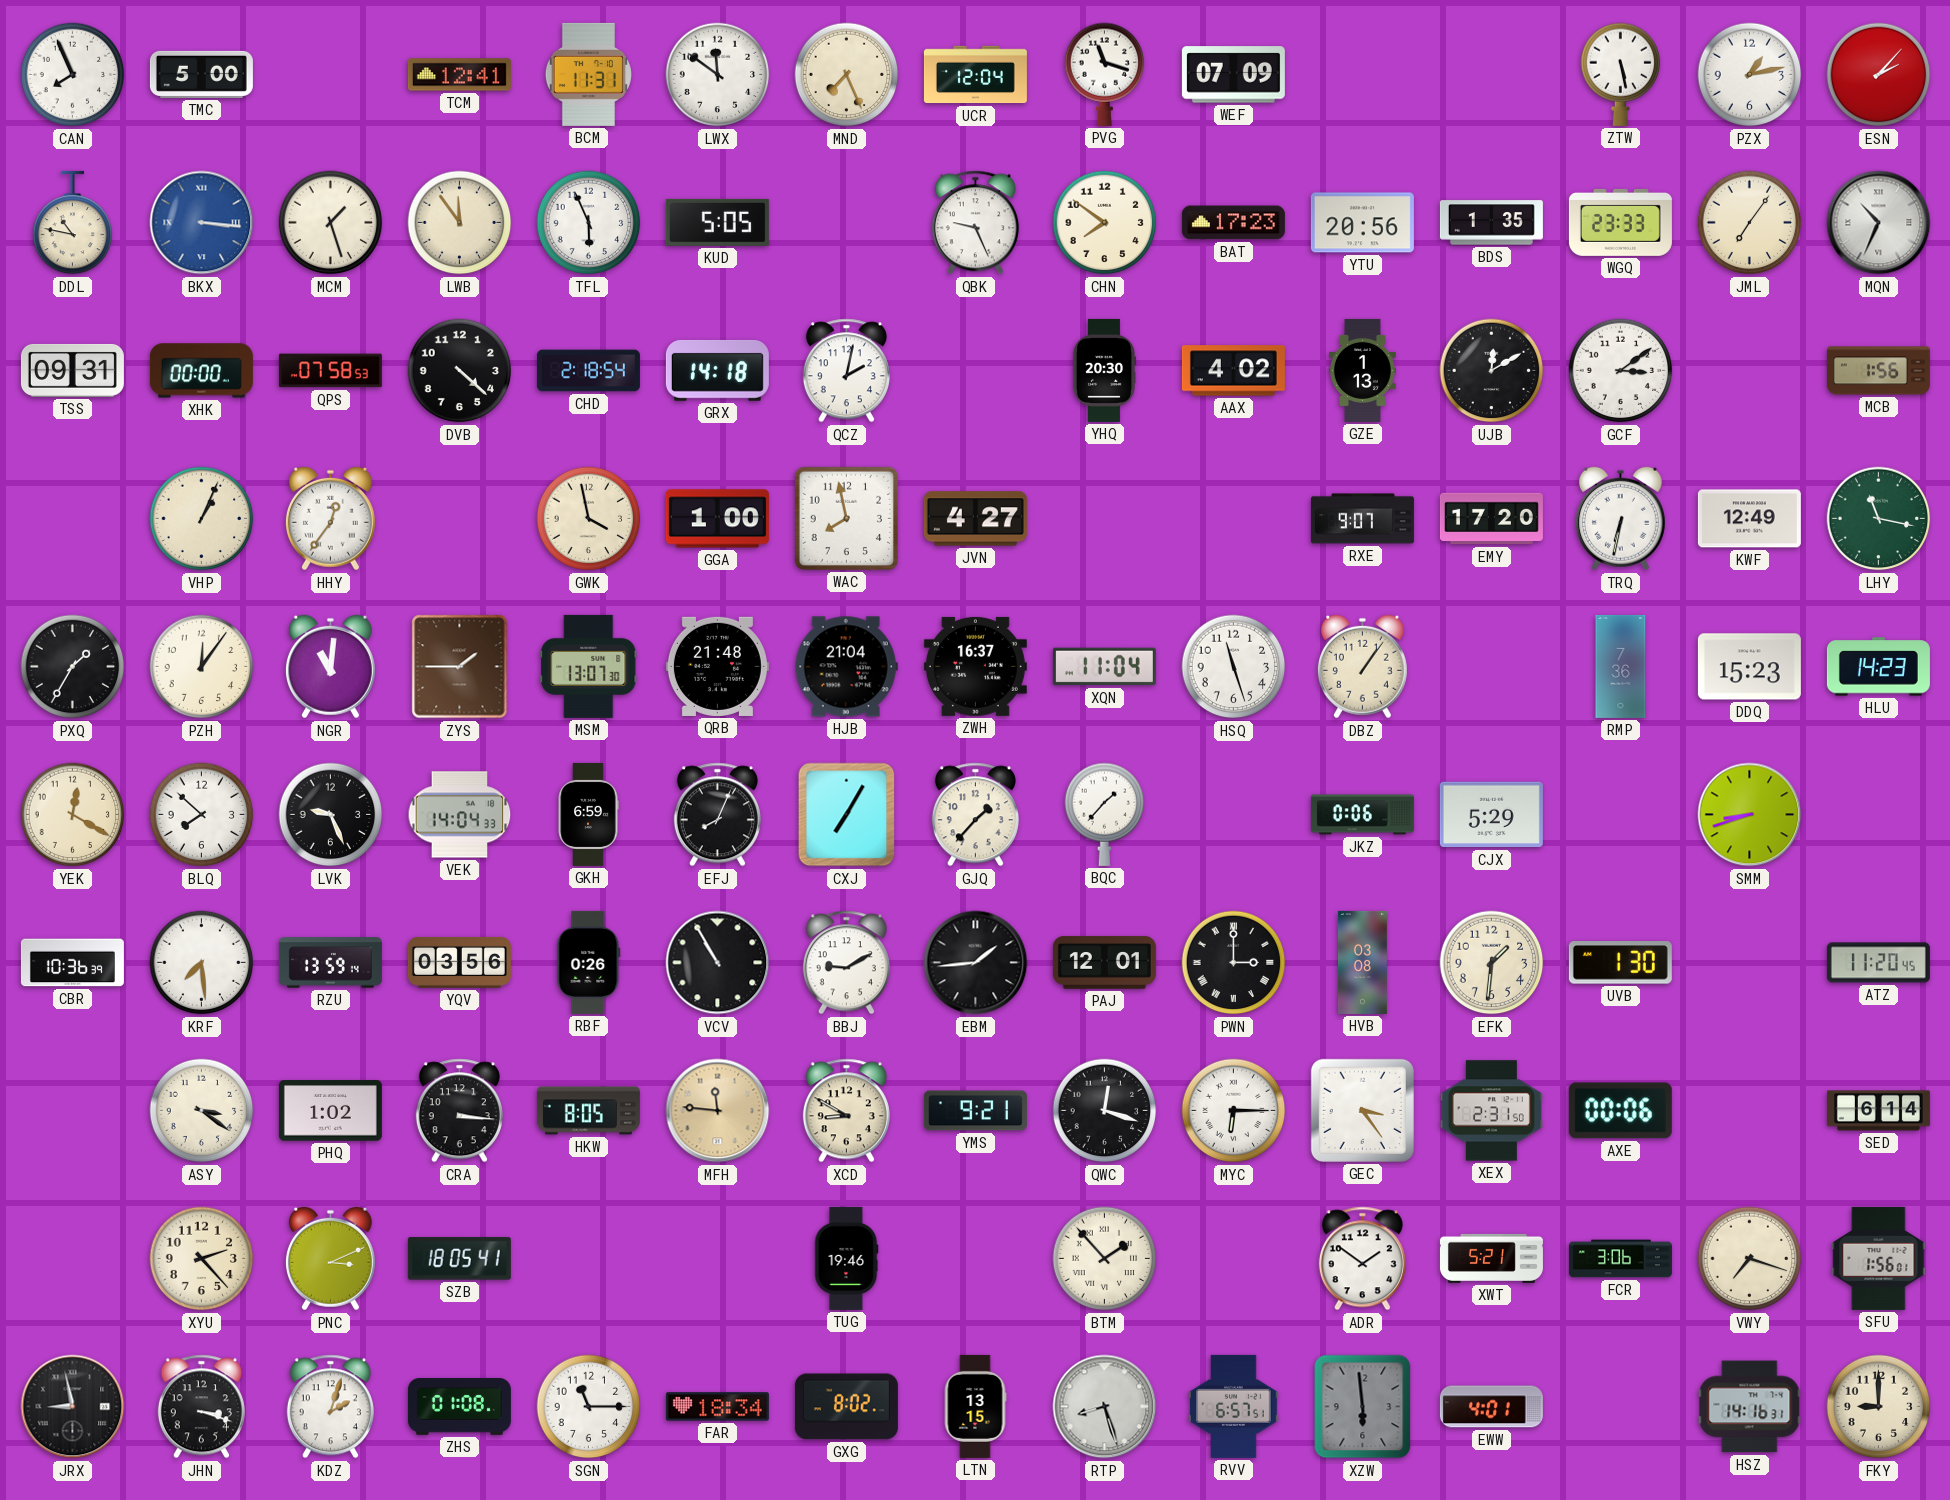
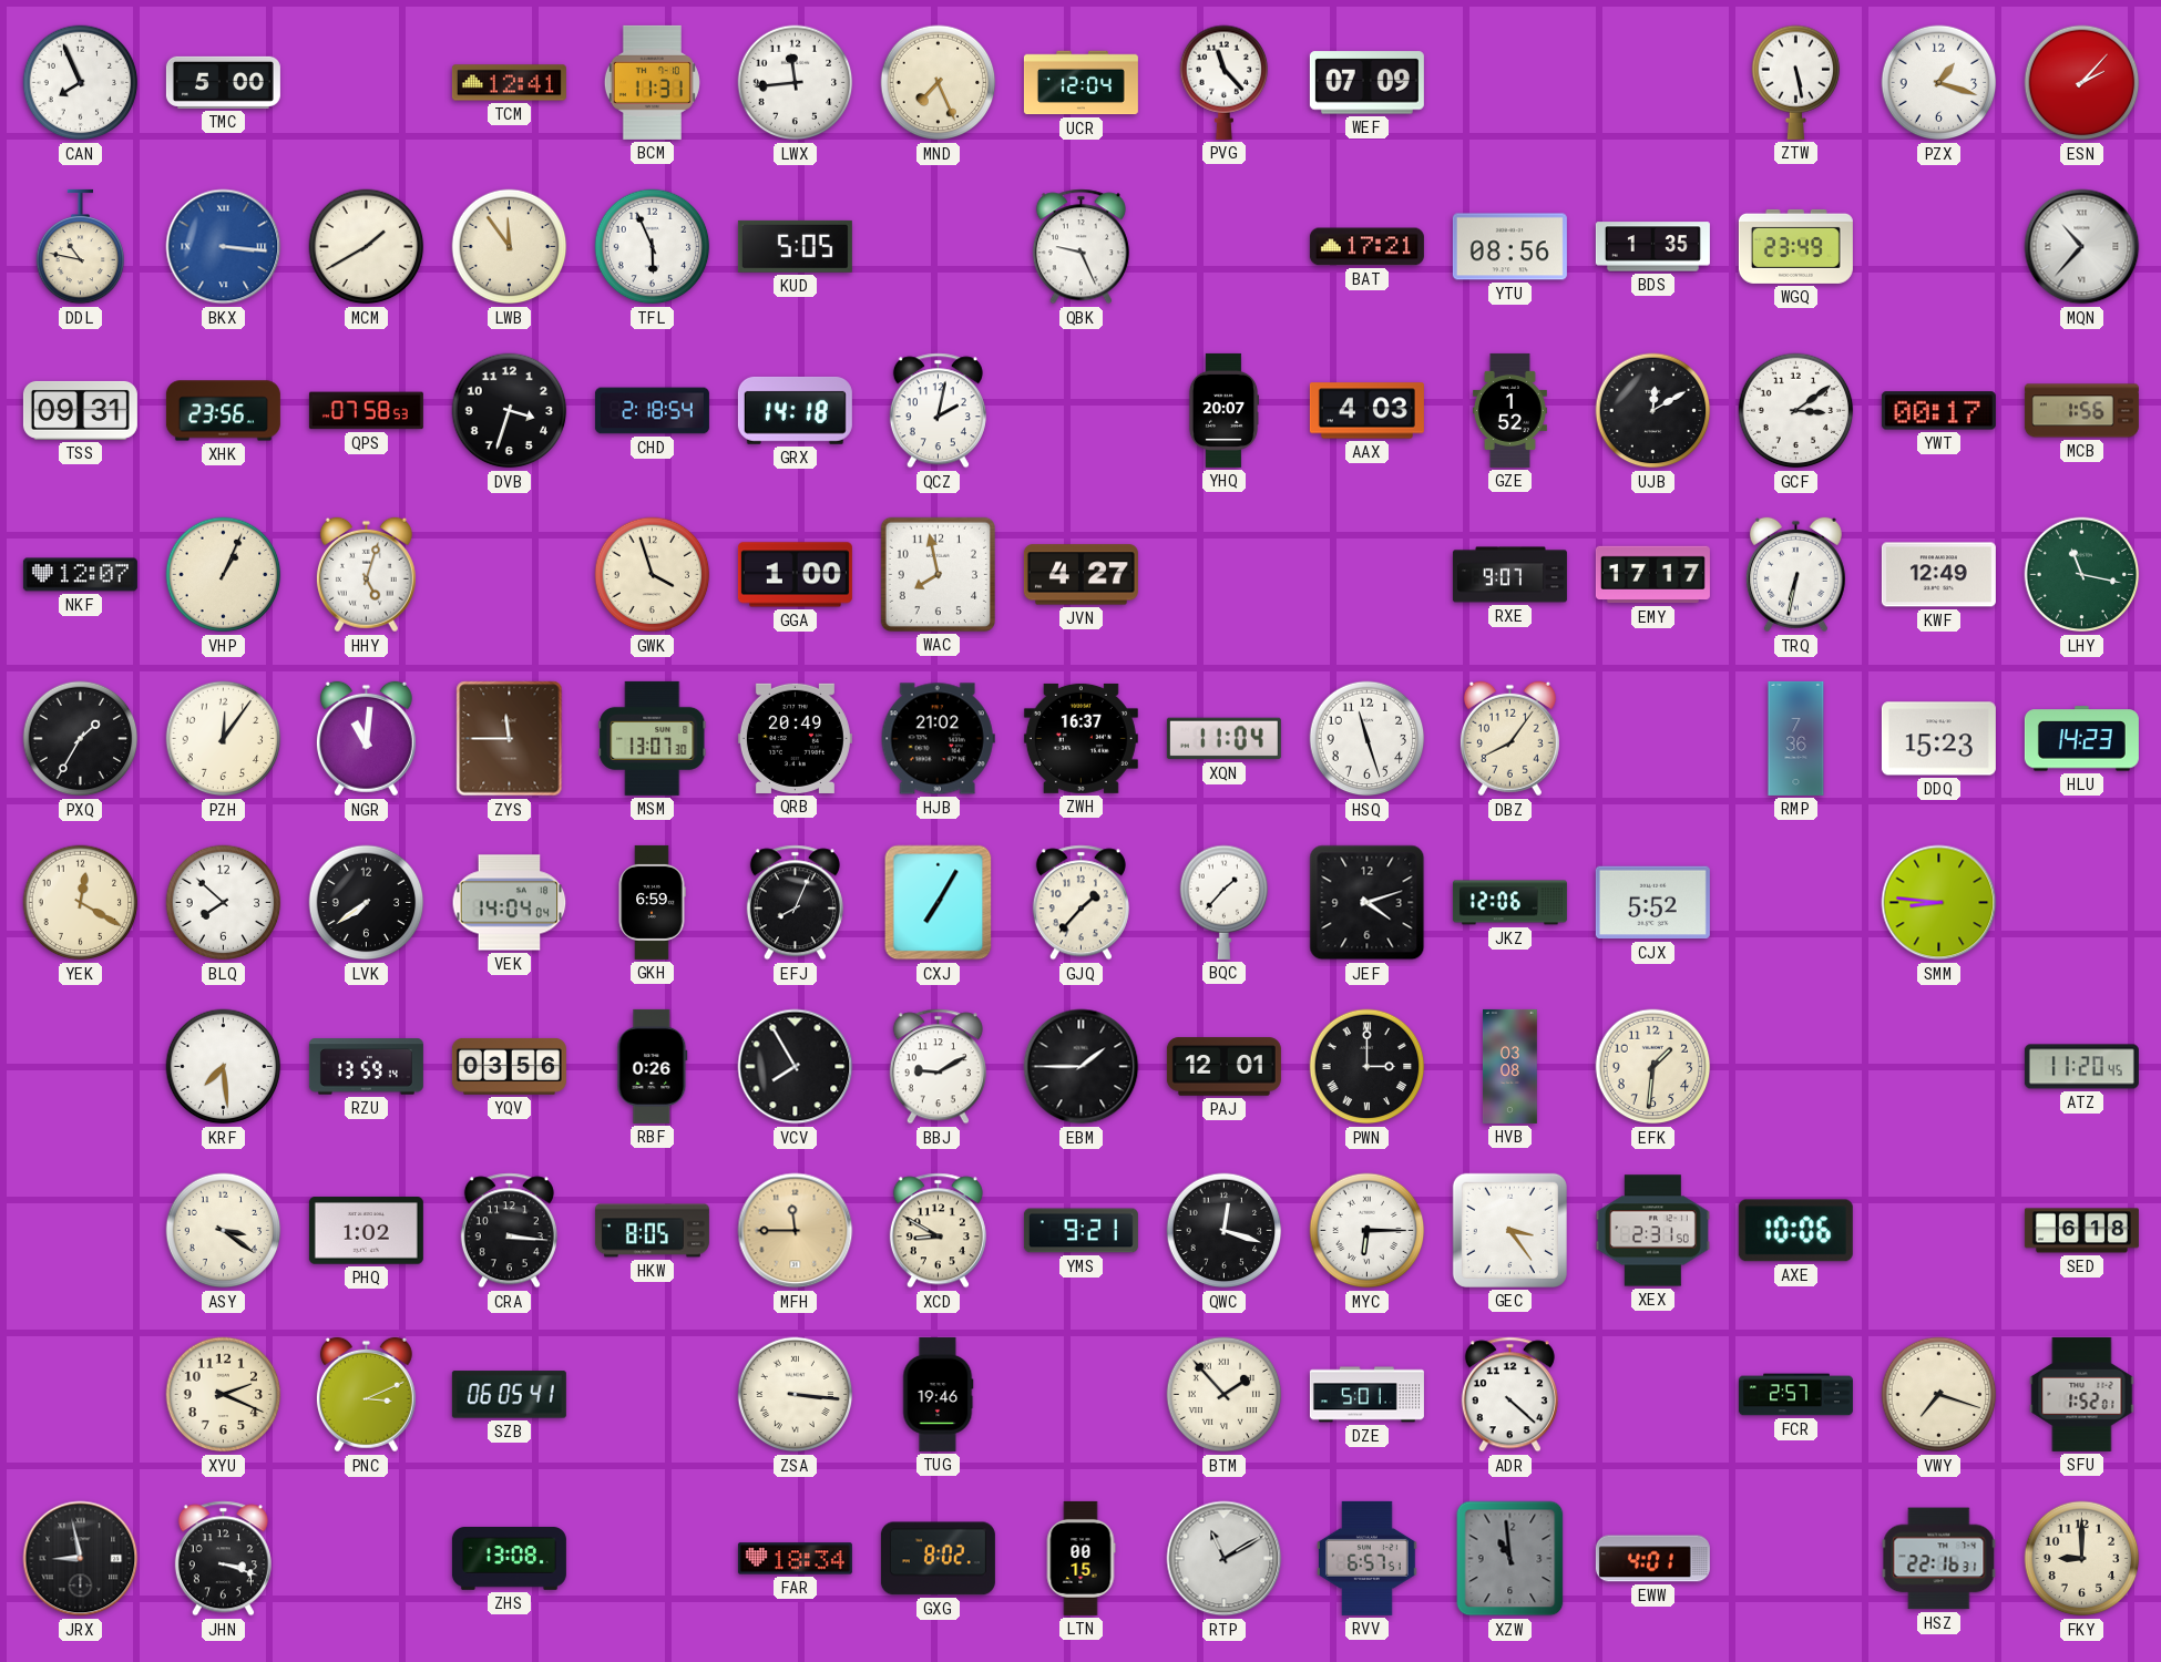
LWX: 11:51 -> 11:44 (796, 83)
PVG: 11:18 -> 11:23 (1225, 82)
PZX: 1:13 -> 1:18 (1939, 83)
MCM: 1:27 -> 1:40 (367, 247)
CHN: 7:51 -> none (1105, 223)
BAT: 17:23 -> 17:21 (1366, 247)
YTU: 20:56 -> 08:56 (1509, 247)
WGQ: 23:33 -> 23:49 (1795, 246)
JML: 7:06 -> none (1750, 223)
MQN: 10:34 -> 10:37 (2082, 247)
XHK: 00:00 -> 23:56 (223, 411)
DVB: 4:22 -> 3:33 (510, 411)
YHQ: 20:30 -> 20:07 (1223, 410)
AAX: 4:02 -> 4:03 (1366, 411)
GZE: 1:13 -> 1:52 (1509, 410)
YWT: none -> 00:17 (1938, 411)
NKF: none -> 12:07 (80, 575)
HHY: 12:36 -> 5:03 (366, 575)
GWK: 3:58 -> 3:57 (653, 575)
EMY: 17:20 -> 17:17 (1652, 575)
ZYS: 1:45 -> 11:45 (510, 739)
QRB: 21:48 -> 20:49 (795, 738)
HJB: 21:04 -> 21:02 (938, 739)
DBZ: 1:06 -> 8:06 (1509, 739)
LVK: 9:26 -> 7:39 (367, 903)
VEK: 14:04:33 -> 14:04:04 (510, 903)
JEF: none -> 4:12 (1368, 903)
JKZ: 0:06 -> 12:06 (1509, 903)
CJX: 5:29 -> 5:52 (1652, 903)
SMM: 8:42 -> 8:46 (1939, 903)
CBR: 10:36 -> none (72, 963)
VCV: 10:55 -> 7:55 (796, 1067)
EBM: 1:44 -> 1:45 (1082, 1067)
UVB: 1:30 -> none (1620, 963)
MFH: 11:46 -> 11:45 (796, 1231)
AXE: 00:06 -> 10:06 (1795, 1231)
SED: 6:14 -> 6:18 (2081, 1231)
XYU: 2:23 -> 2:19 (224, 1395)
SZB: 18:05 -> 06:05 (509, 1395)
ZSA: none -> 3:16 (796, 1395)
DZE: none -> 5:01 (1366, 1395)
ADR: 1:51 -> 4:22 (1509, 1395)
XWT: 5:21 -> none (1491, 1258)
FCR: 3:06 -> 2:57 (1795, 1395)
SFU: 1:56 -> 1:52 (2082, 1394)
KDZ: 2:03 -> none (330, 1407)
ZHS: 01:08 -> 13:08 (509, 1559)
SGN: 11:15 -> none (589, 1407)
LTN: 13:15 -> 00:15 (1080, 1558)
RTP: 8:27 -> 11:10 (1225, 1559)
XZW: 5:59 -> 10:59 (1510, 1559)
HSZ: 14:16 -> 22:16 (1939, 1559)
